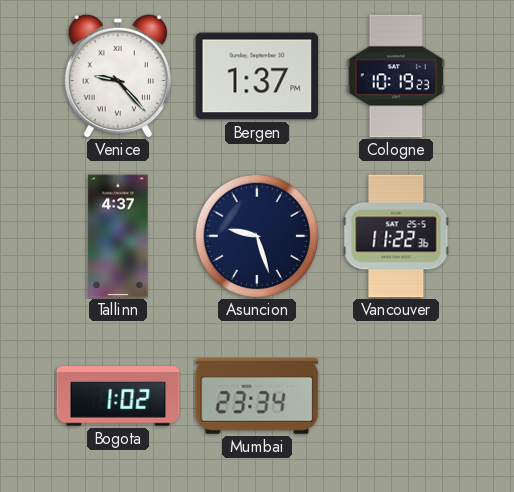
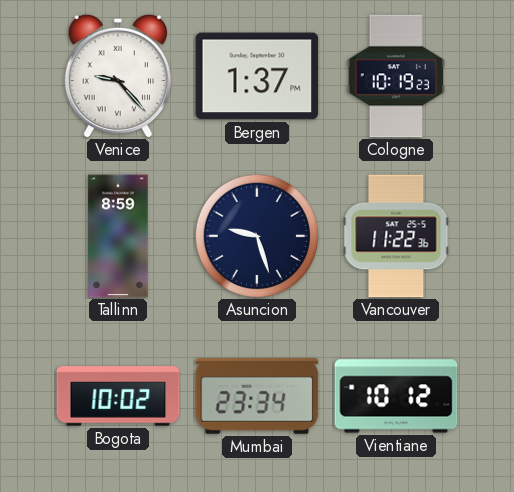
Tallinn: 4:37 -> 8:59 (118, 236)
Bogota: 1:02 -> 10:02 (118, 396)
Vientiane: none -> 10:12 (396, 396)
